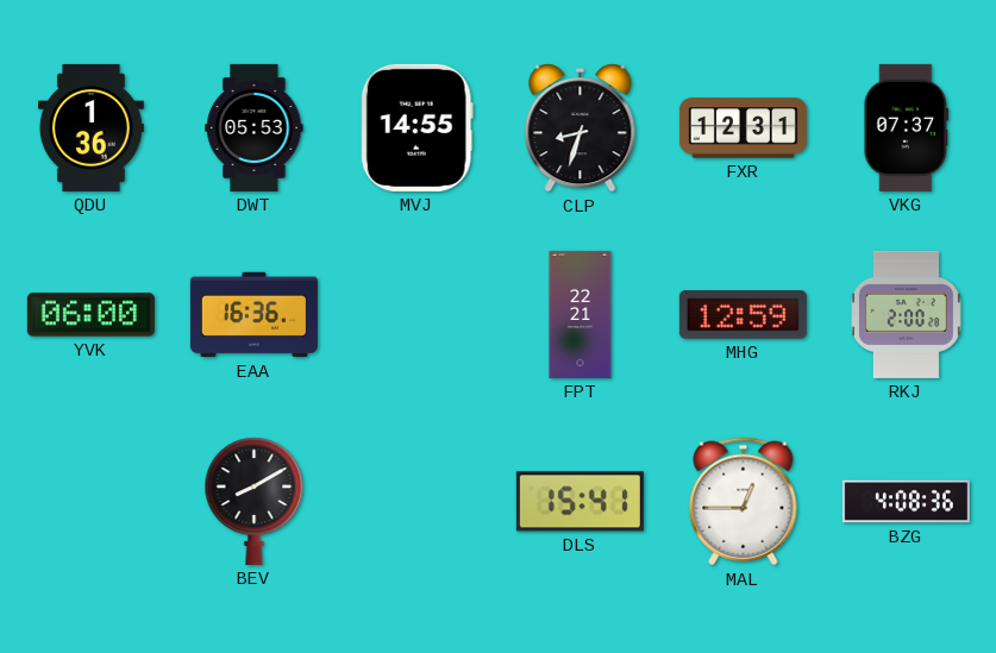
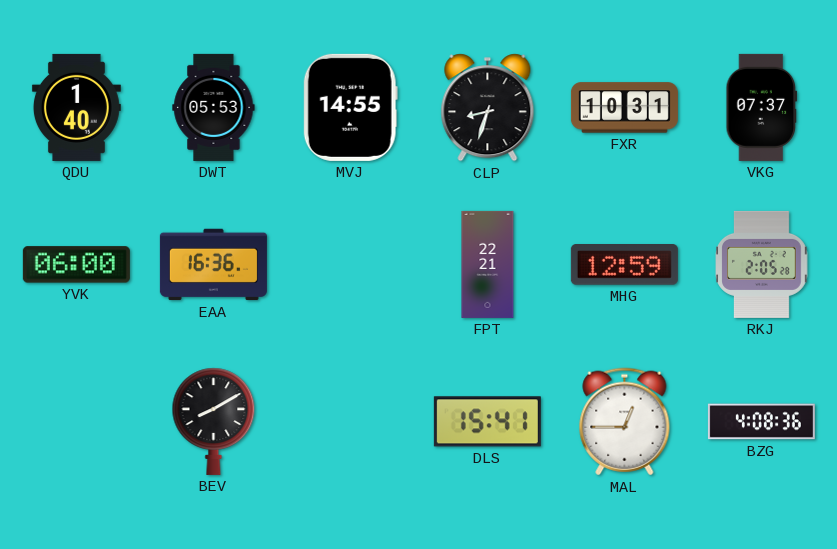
QDU: 1:36 -> 1:40 (76, 107)
FXR: 12:31 -> 10:31 (624, 108)
RKJ: 2:00 -> 2:05 (762, 264)
